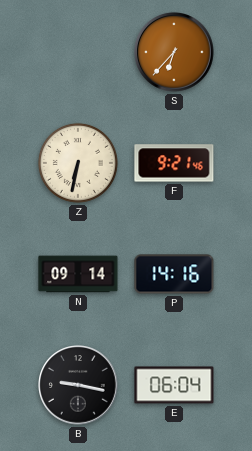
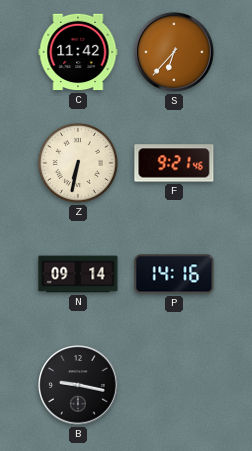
C: none -> 11:42 (78, 52)
E: 06:04 -> none (174, 385)
